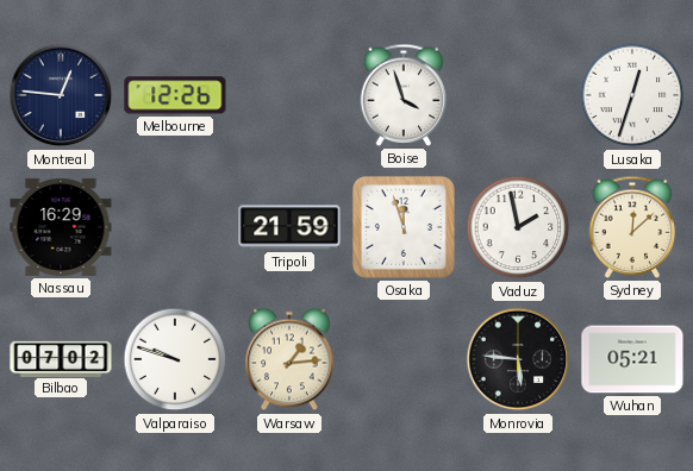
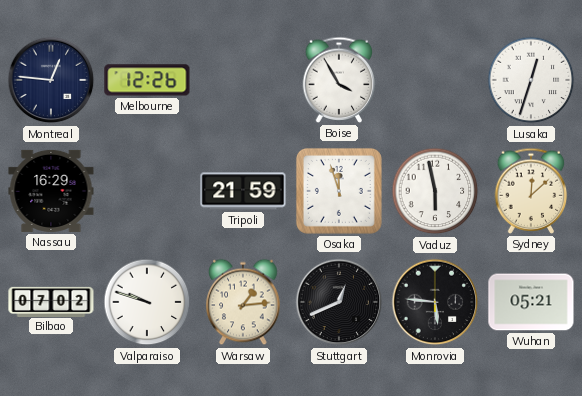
Boise: 3:57 -> 3:55 (339, 80)
Vaduz: 1:58 -> 5:58 (435, 191)
Stuttgart: none -> 12:41 (339, 302)
